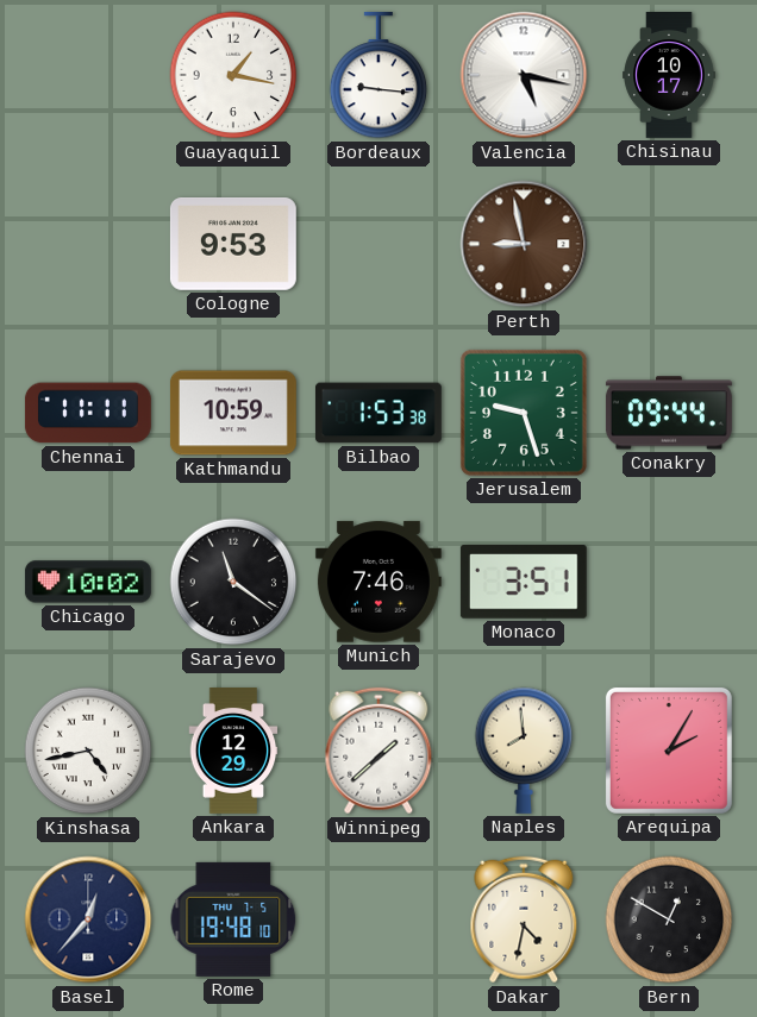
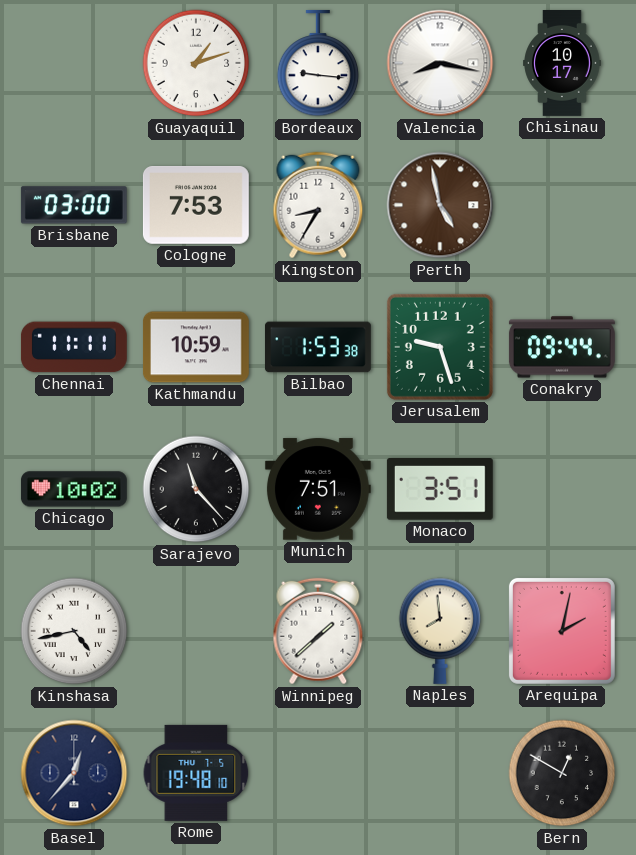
Guayaquil: 1:17 -> 1:12 (196, 63)
Valencia: 5:17 -> 8:17 (440, 63)
Brisbane: none -> 03:00 (74, 205)
Cologne: 9:53 -> 7:53 (196, 205)
Kingston: none -> 8:35 (318, 205)
Perth: 8:58 -> 4:58 (440, 205)
Sarajevo: 11:21 -> 11:23 (196, 489)
Munich: 7:46 -> 7:51 (318, 489)
Ankara: 12:29 -> none (233, 752)
Arequipa: 2:05 -> 2:02 (562, 631)
Dakar: 4:32 -> none (524, 919)
